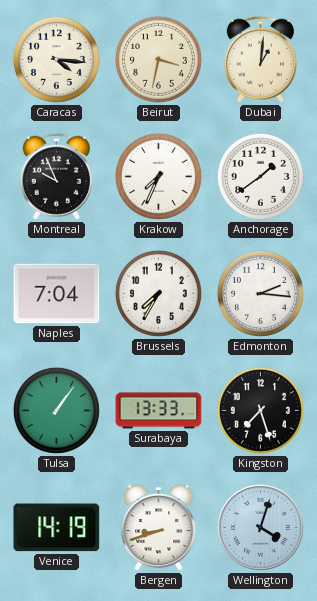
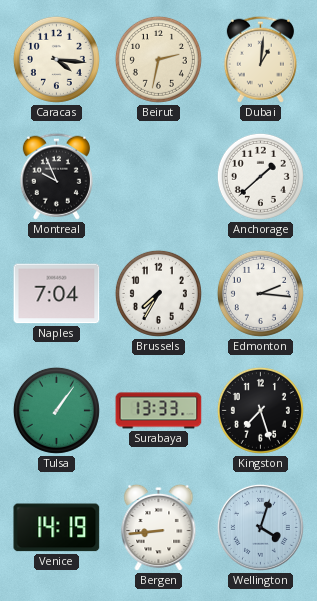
Beirut: 3:32 -> 2:32 (158, 59)
Krakow: 7:34 -> none (158, 176)
Anchorage: 1:39 -> 1:38 (260, 176)
Bergen: 8:42 -> 8:44 (159, 528)
